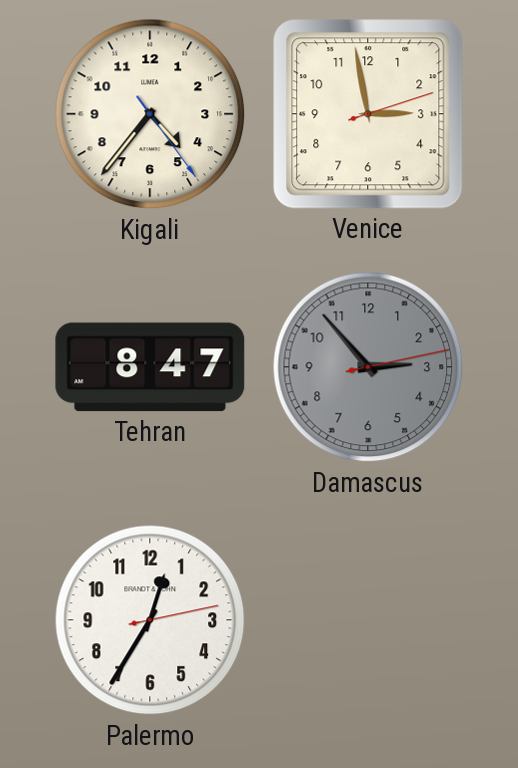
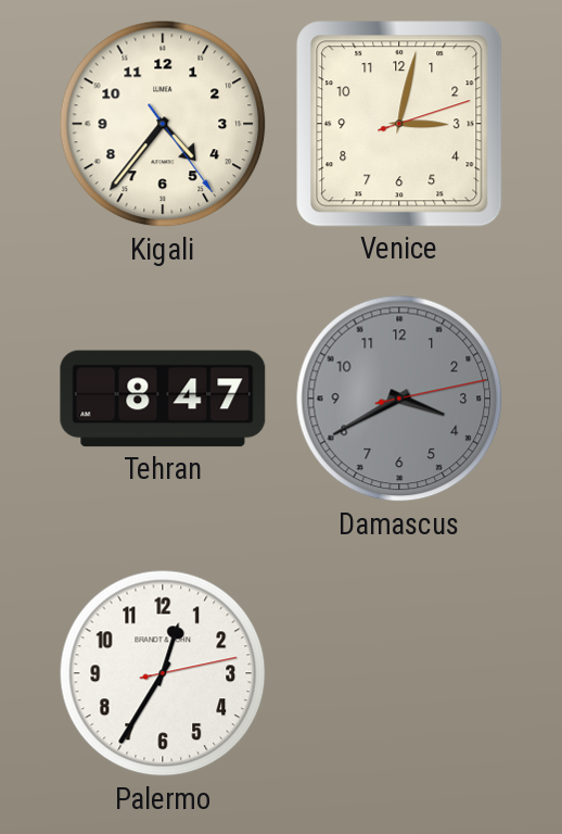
Venice: 2:58 -> 3:02 (399, 124)
Damascus: 2:53 -> 3:40 (399, 399)
